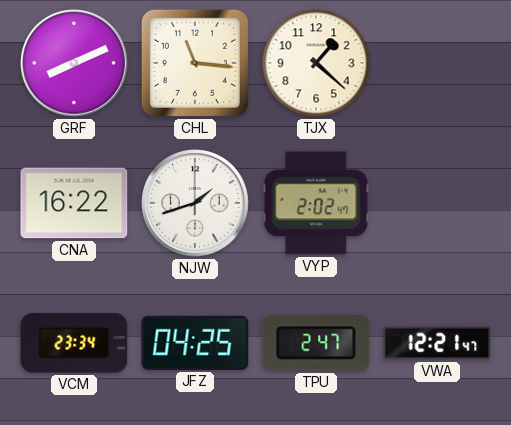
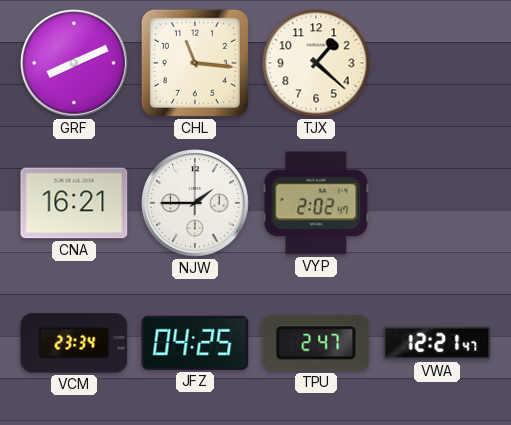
CNA: 16:22 -> 16:21 (74, 203)
NJW: 1:42 -> 1:45 (196, 204)
